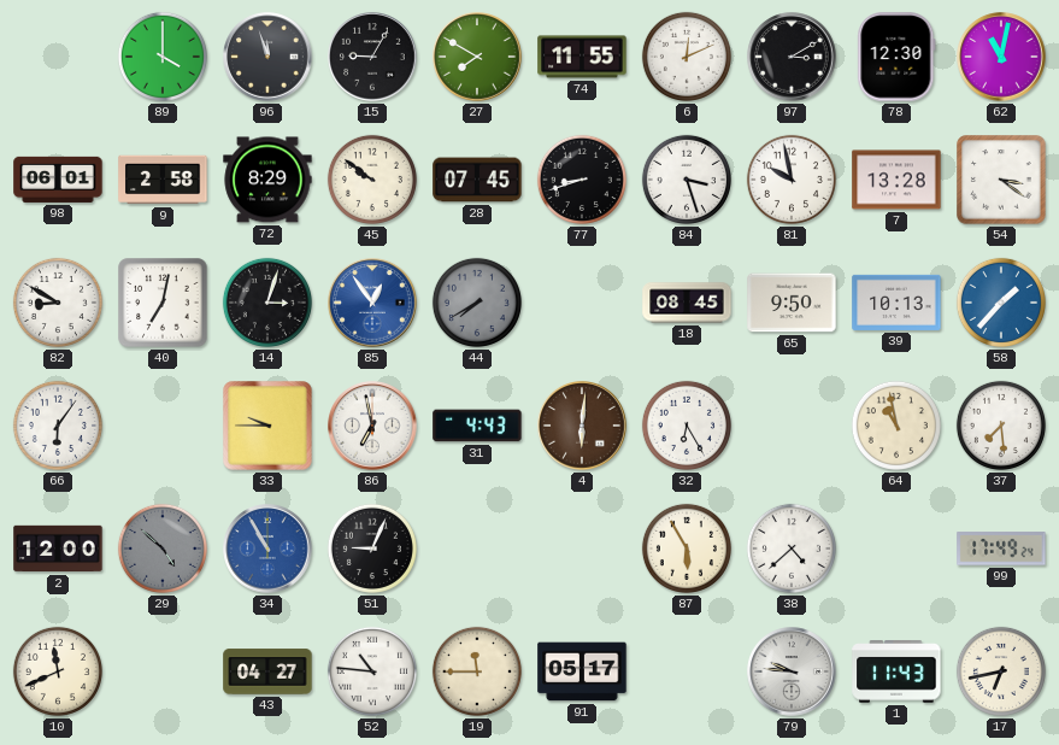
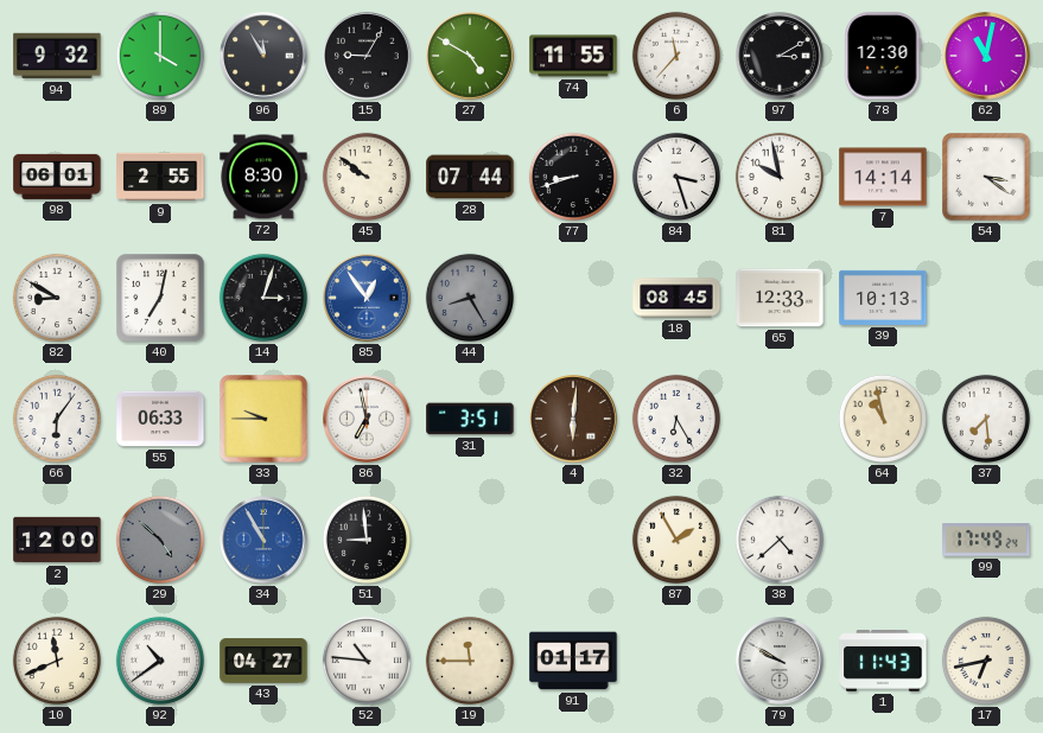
94: none -> 9:32 (57, 56)
96: 11:57 -> 11:55 (263, 56)
27: 7:50 -> 4:50 (470, 56)
6: 12:11 -> 11:37 (676, 56)
9: 2:58 -> 2:55 (160, 177)
72: 8:29 -> 8:30 (263, 177)
28: 07:45 -> 07:44 (470, 177)
7: 13:28 -> 14:14 (883, 177)
44: 7:40 -> 8:25 (470, 298)
65: 9:50 -> 12:33 (780, 298)
58: 1:37 -> none (1001, 303)
55: none -> 06:33 (160, 419)
31: 4:43 -> 3:51 (470, 419)
51: 9:04 -> 8:59 (367, 540)
87: 5:55 -> 1:55 (676, 540)
92: none -> 10:39 (160, 661)
91: 05:17 -> 01:17 (573, 661)
79: 9:46 -> 9:50 (780, 661)
